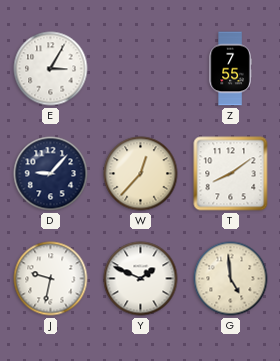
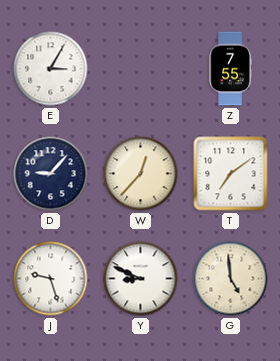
T: 8:09 -> 7:09 (231, 174)
J: 9:32 -> 9:27 (51, 279)
Y: 1:49 -> 8:49 (141, 279)
